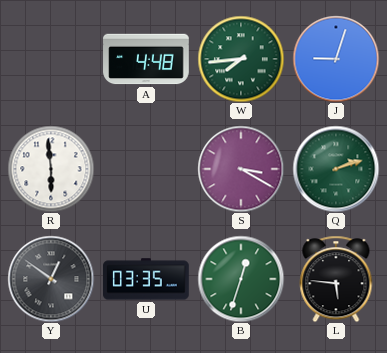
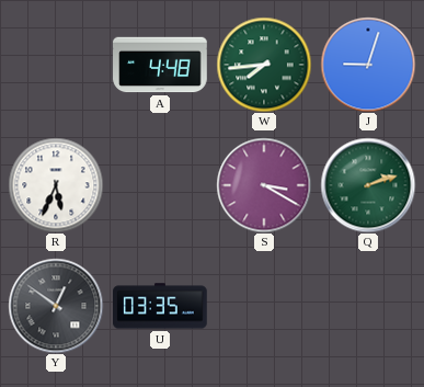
R: 5:59 -> 5:34 (56, 185)
B: 12:33 -> none (241, 279)
L: 5:46 -> none (336, 279)
